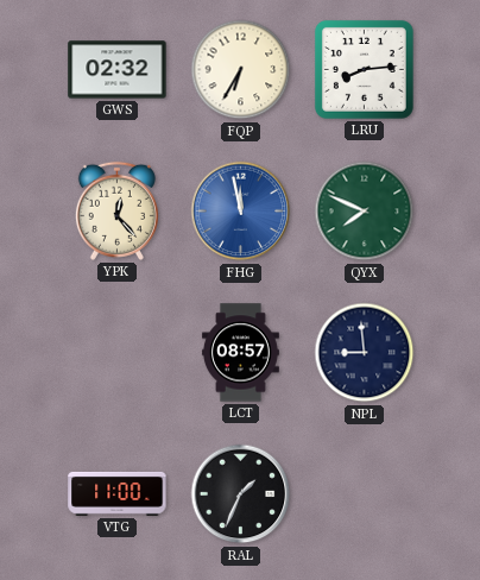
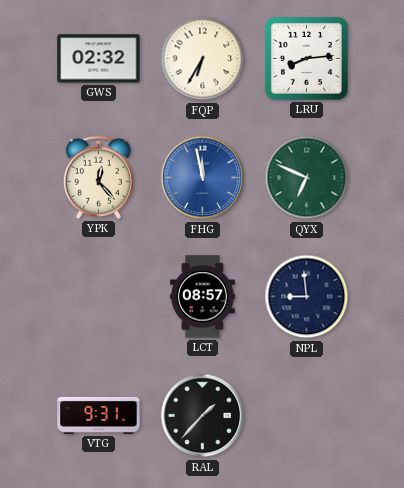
QYX: 7:49 -> 6:49 (307, 178)
VTG: 11:00 -> 9:31 (99, 415)
RAL: 1:34 -> 1:37 (203, 416)
